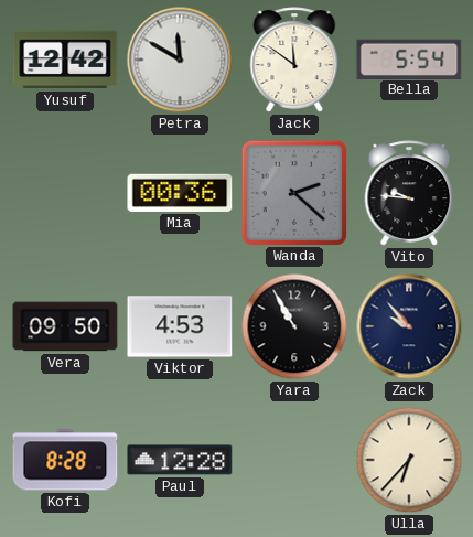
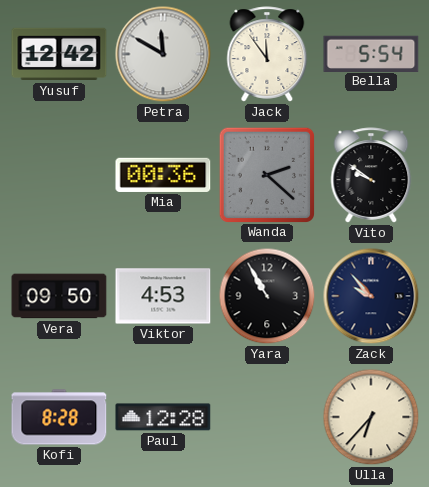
Jack: 11:51 -> 11:54 (267, 54)
Vito: 9:46 -> 9:51 (371, 175)
